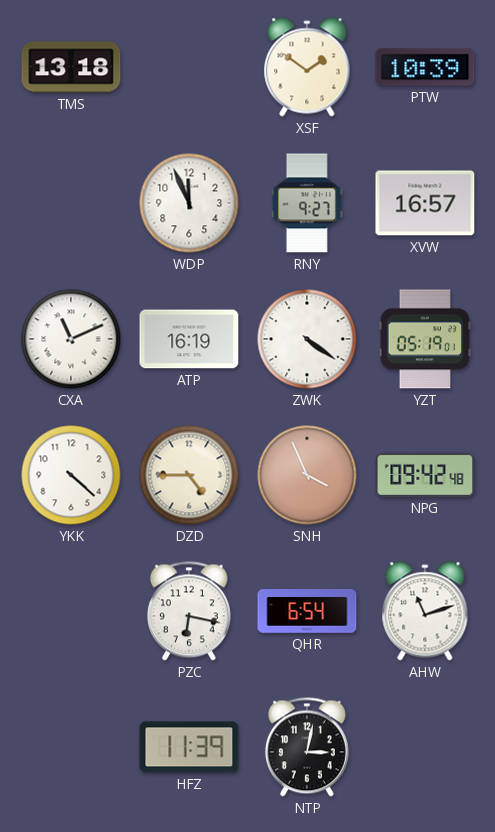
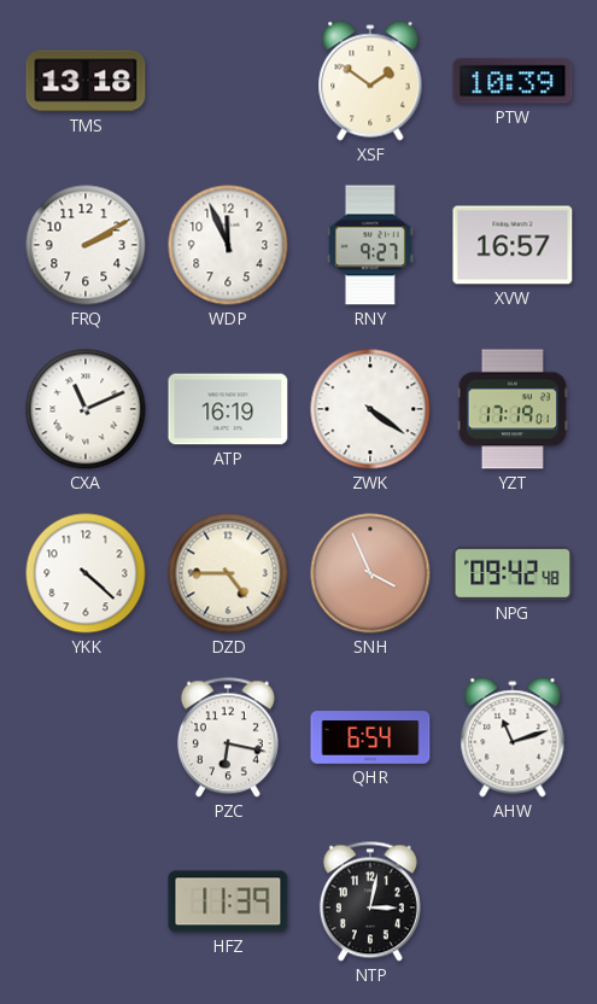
FRQ: none -> 2:10 (86, 245)
YZT: 05:19 -> 17:19 (513, 409)
